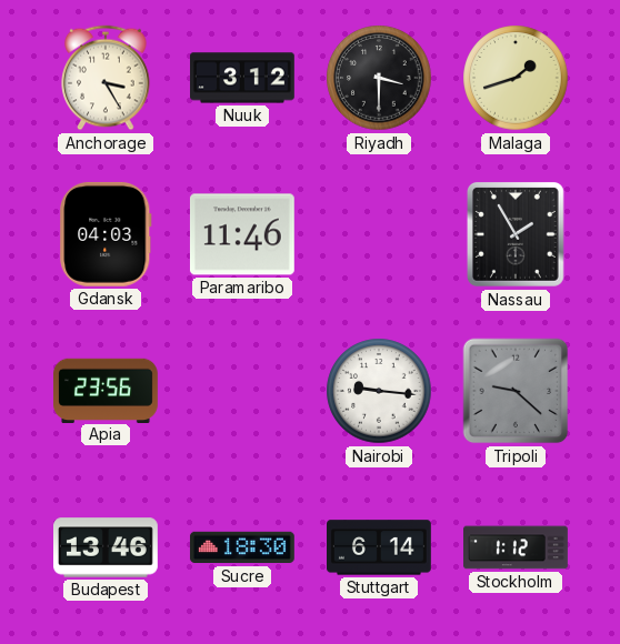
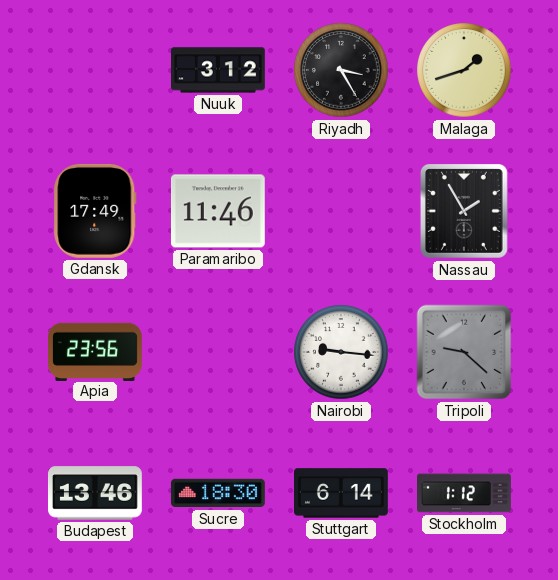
Anchorage: 3:25 -> none (106, 78)
Riyadh: 3:30 -> 3:25 (341, 70)
Gdansk: 04:03 -> 17:49 (95, 211)
